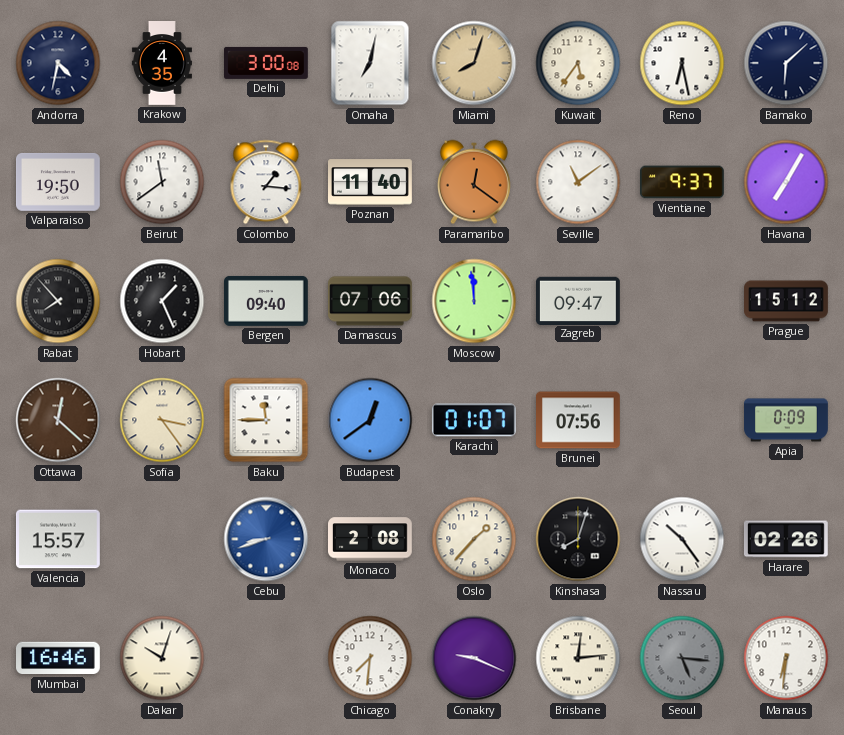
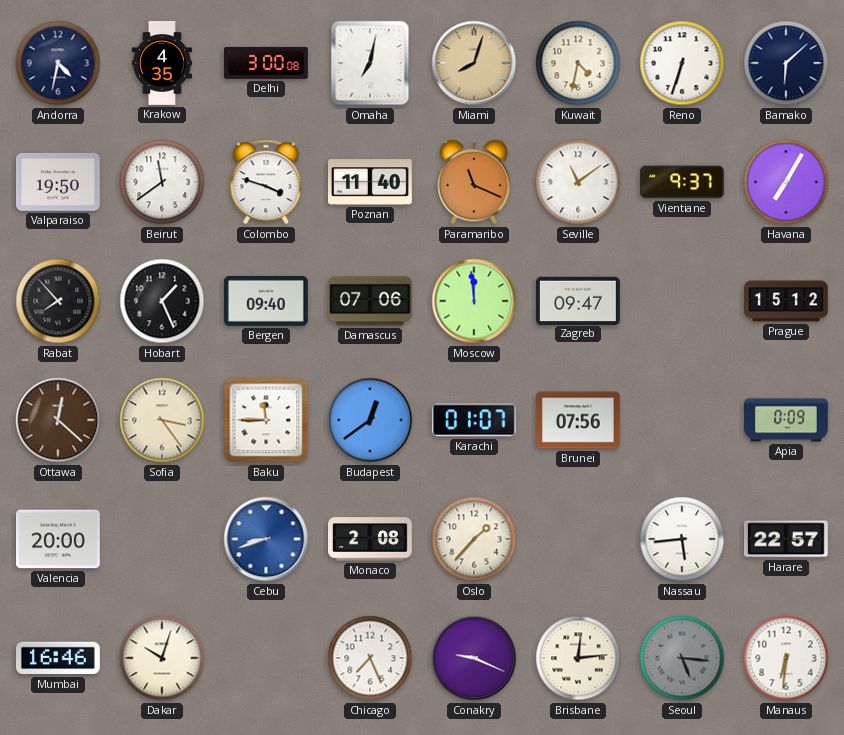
Kuwait: 5:36 -> 4:32 (578, 63)
Reno: 6:28 -> 6:33 (682, 63)
Colombo: 1:16 -> 3:48 (266, 182)
Paramaribo: 12:21 -> 11:19 (474, 182)
Valencia: 15:57 -> 20:00 (59, 539)
Kinshasa: 8:03 -> none (578, 539)
Nassau: 10:24 -> 5:44 (682, 539)
Harare: 02:26 -> 22:57 (786, 539)
Chicago: 7:31 -> 7:26 (370, 658)
